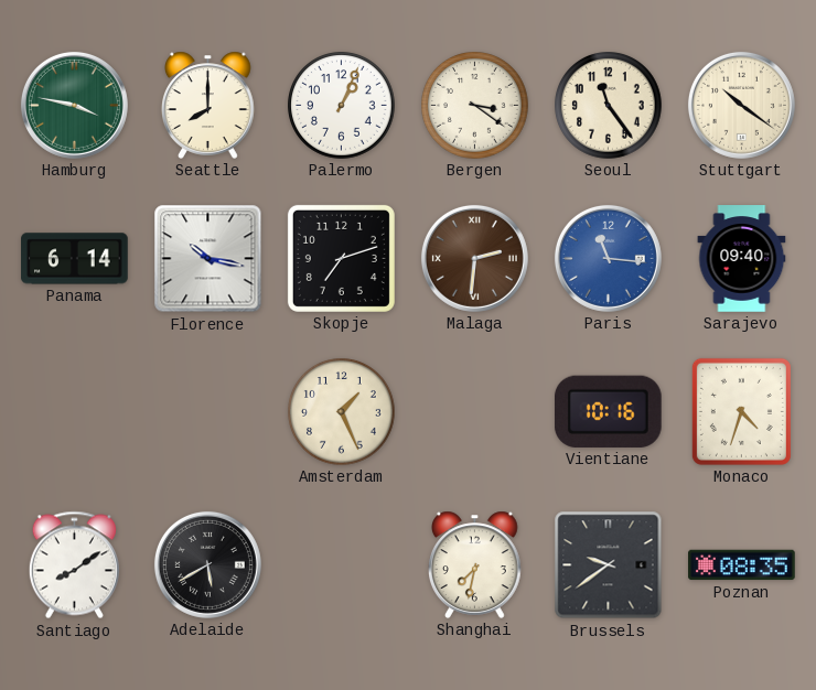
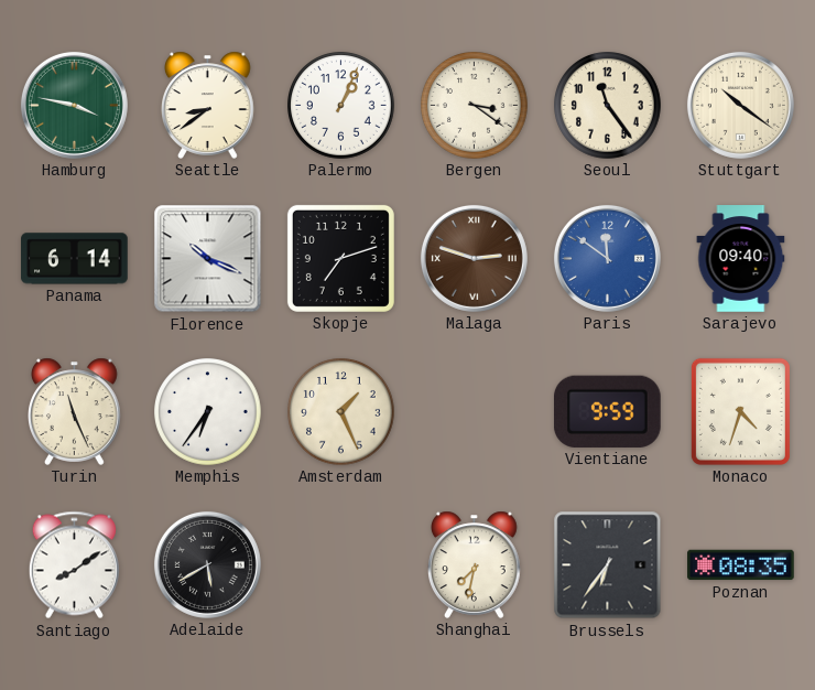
Seattle: 8:00 -> 8:39 (208, 105)
Florence: 10:17 -> 10:19 (208, 259)
Malaga: 2:31 -> 2:48 (474, 258)
Paris: 11:16 -> 11:51 (607, 258)
Turin: none -> 11:26 (75, 411)
Memphis: none -> 6:36 (208, 412)
Vientiane: 10:16 -> 9:59 (607, 411)
Brussels: 9:39 -> 6:36 (608, 565)
